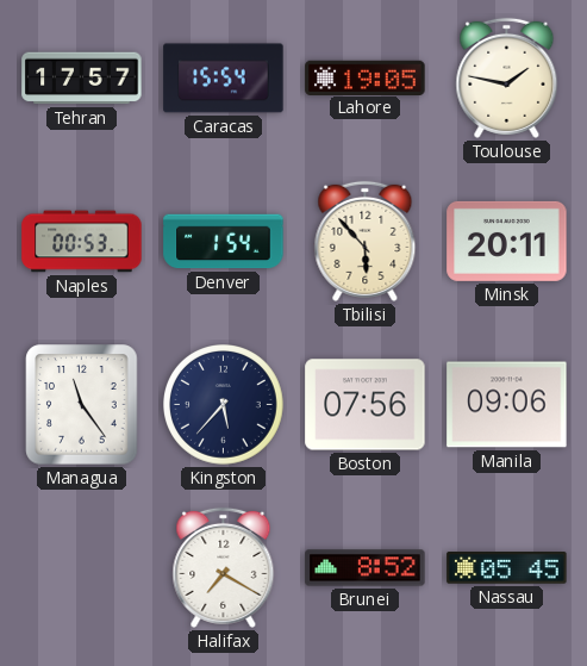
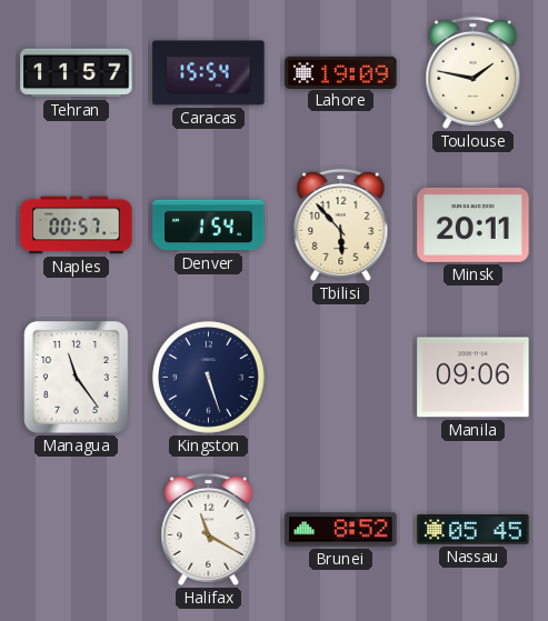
Tehran: 17:57 -> 11:57 (77, 73)
Lahore: 19:05 -> 19:09 (341, 72)
Naples: 00:53 -> 00:57 (77, 226)
Kingston: 5:37 -> 5:27 (209, 378)
Boston: 07:56 -> none (366, 405)
Halifax: 7:20 -> 11:20 (209, 529)
